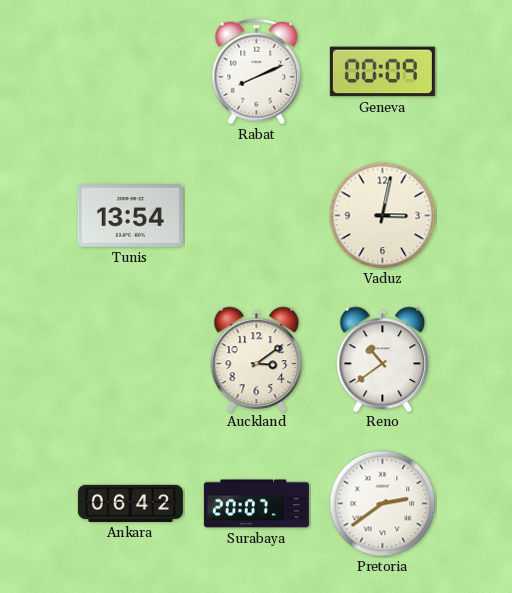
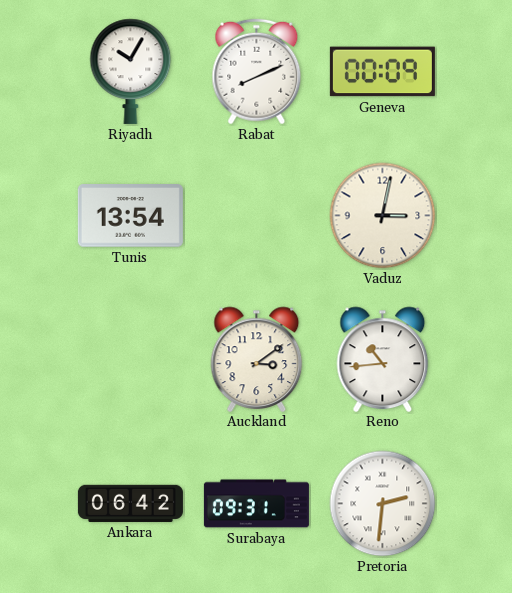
Riyadh: none -> 10:05 (131, 71)
Reno: 10:39 -> 10:44 (383, 359)
Surabaya: 20:07 -> 09:31 (256, 504)
Pretoria: 2:39 -> 2:31 (383, 504)
